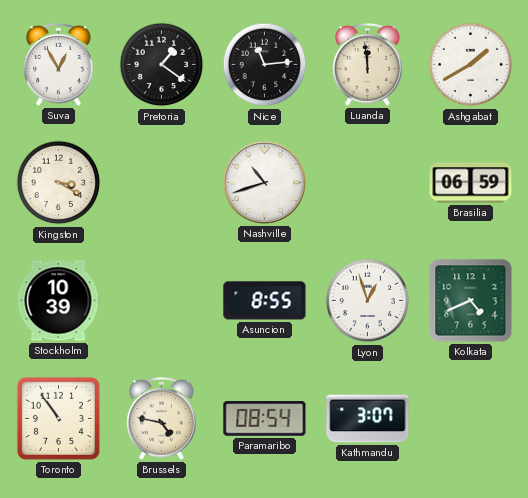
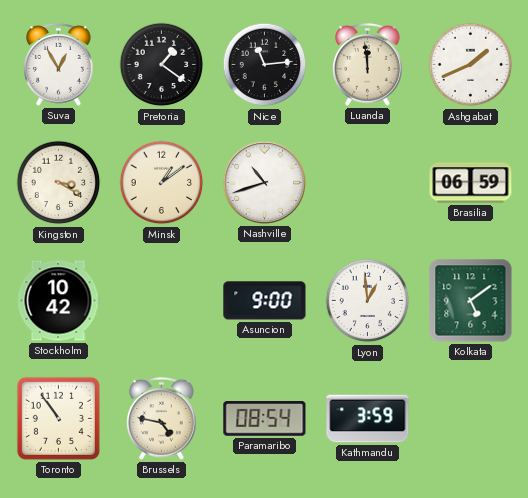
Ashgabat: 1:40 -> 1:41 (471, 65)
Minsk: none -> 1:09 (162, 183)
Stockholm: 10:39 -> 10:42 (58, 301)
Asuncion: 8:55 -> 9:00 (265, 301)
Lyon: 12:57 -> 12:59 (368, 301)
Kolkata: 4:41 -> 5:09 (471, 301)
Kathmandu: 3:07 -> 3:59 (368, 419)
